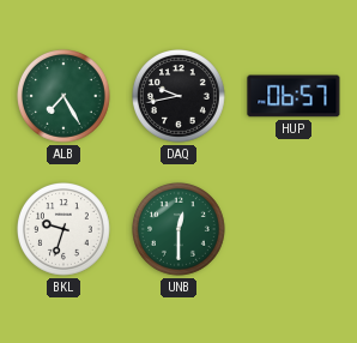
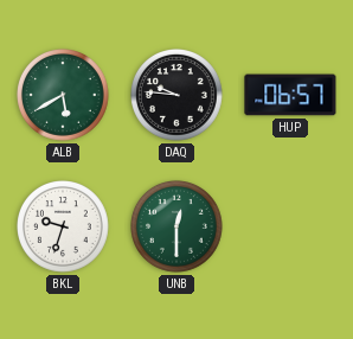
ALB: 7:25 -> 5:40 (64, 96)
DAQ: 9:43 -> 9:46 (178, 96)
